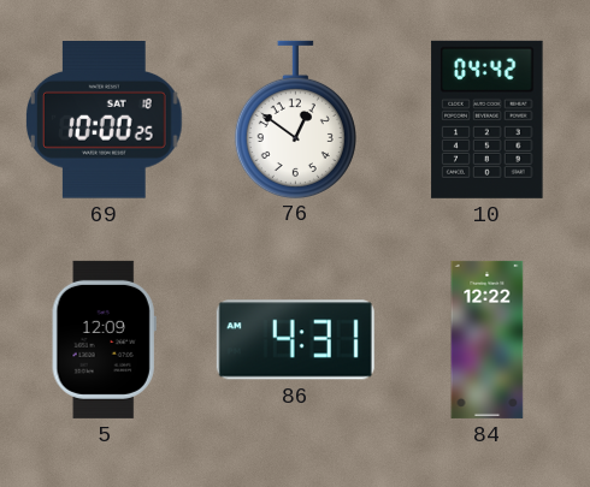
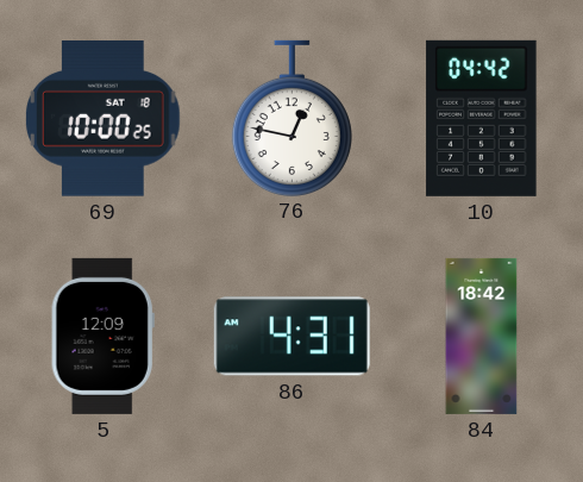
76: 12:51 -> 12:47 (291, 118)
84: 12:22 -> 18:42 (482, 336)
